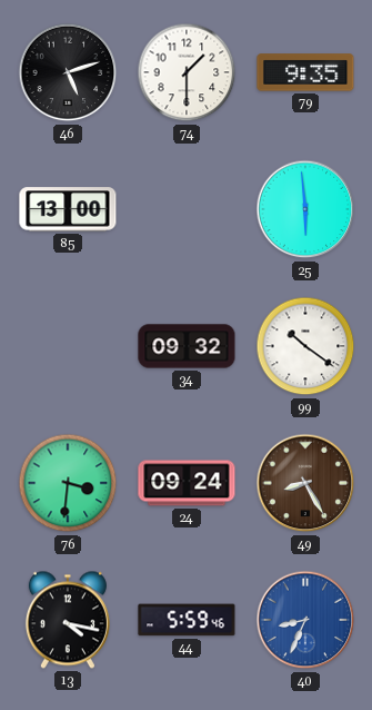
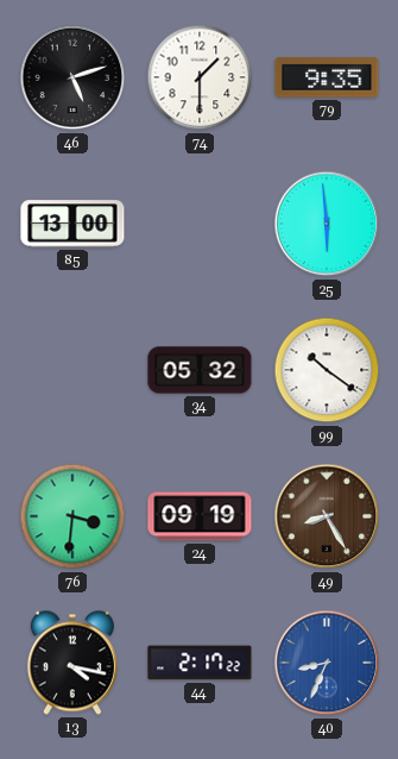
34: 09:32 -> 05:32 (200, 370)
24: 09:24 -> 09:19 (200, 516)
44: 5:59 -> 2:17 (200, 663)
